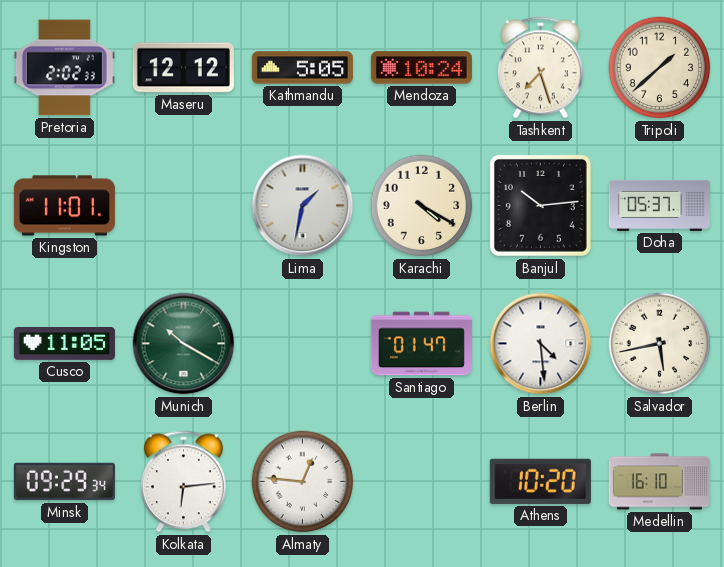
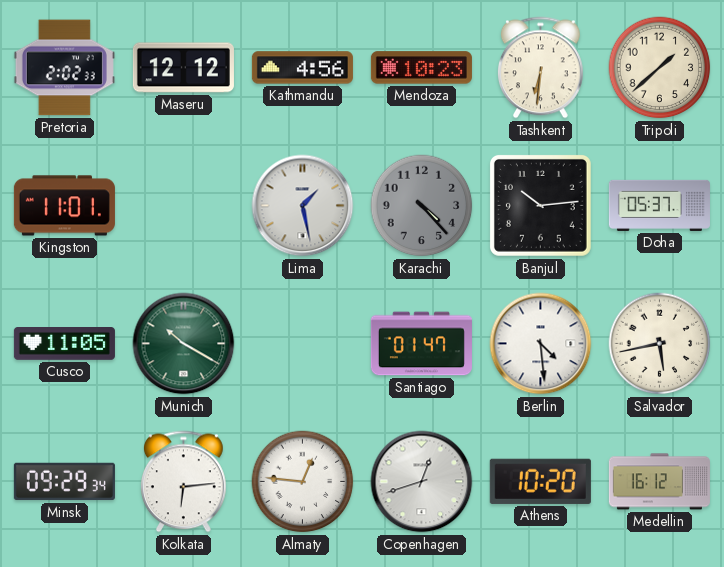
Kathmandu: 5:05 -> 4:56 (302, 68)
Mendoza: 10:24 -> 10:23 (421, 68)
Tashkent: 7:27 -> 6:31 (540, 68)
Lima: 1:32 -> 1:28 (303, 206)
Karachi: 4:20 -> 4:23 (422, 206)
Karachi dial: cream -> grey (422, 206)
Copenhagen: none -> 12:42 (422, 482)
Medellin: 16:10 -> 16:12 (659, 482)
